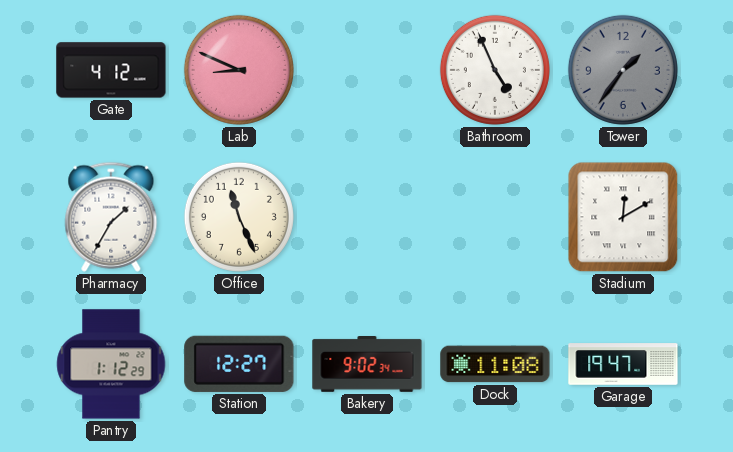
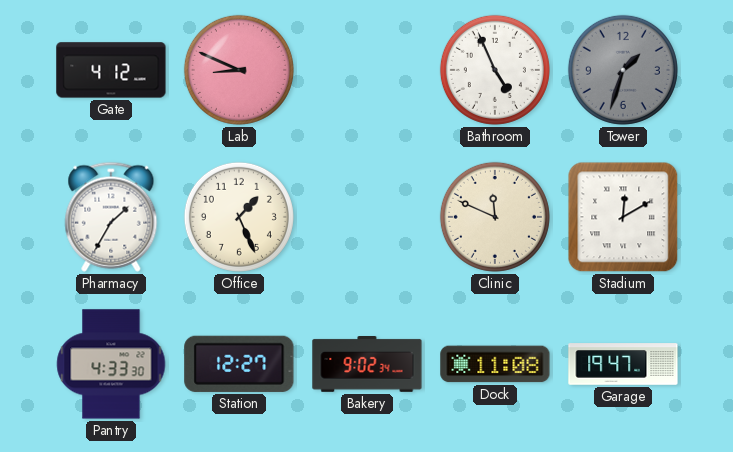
Tower: 1:36 -> 1:33 (623, 70)
Office: 11:26 -> 1:26 (239, 217)
Clinic: none -> 11:49 (495, 217)
Pantry: 1:12 -> 4:33 (111, 364)
